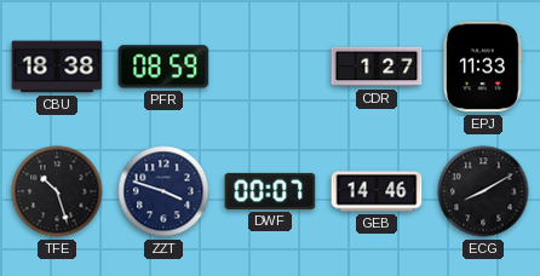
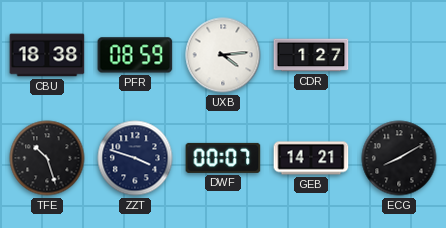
UXB: none -> 4:14 (223, 55)
EPJ: 11:33 -> none (484, 67)
GEB: 14:46 -> 14:21 (311, 158)
